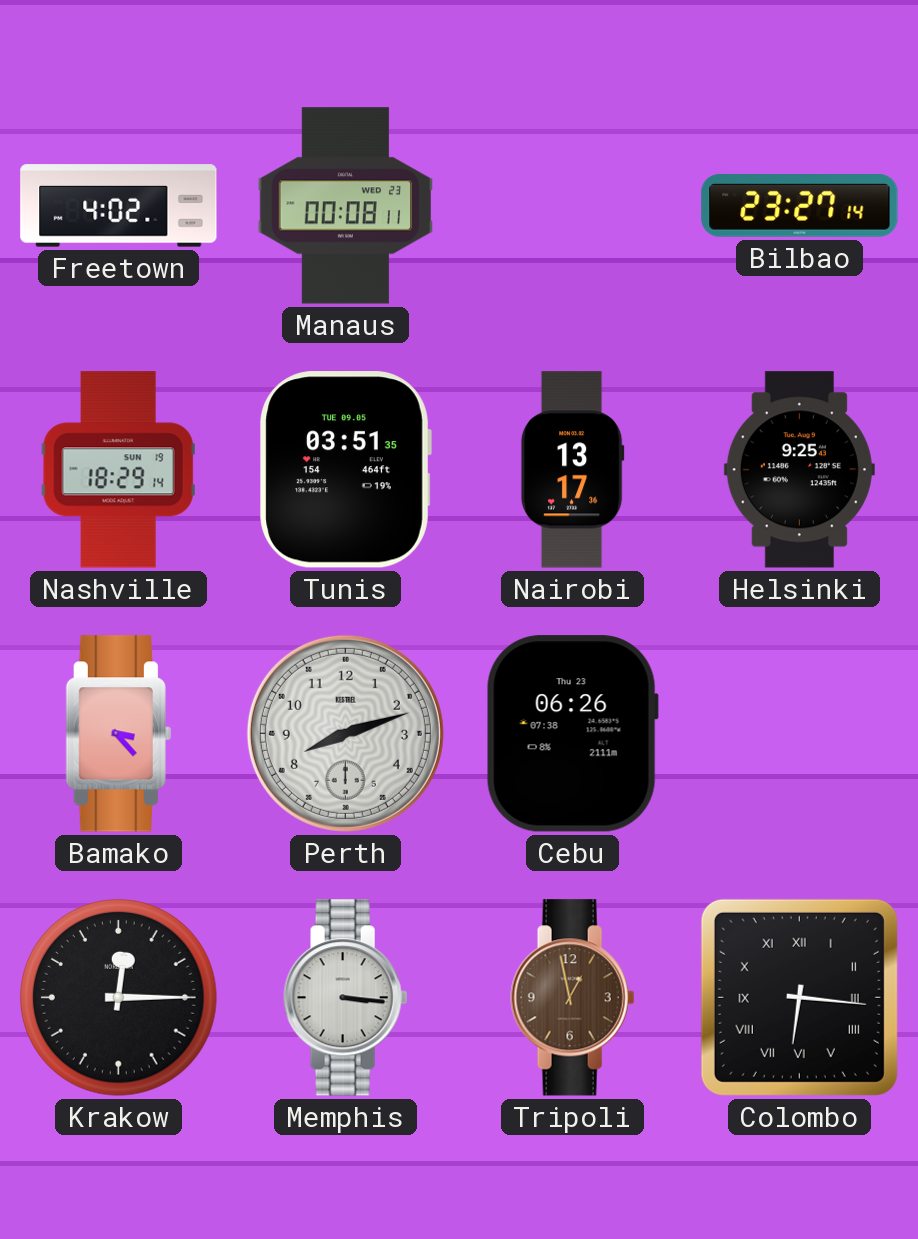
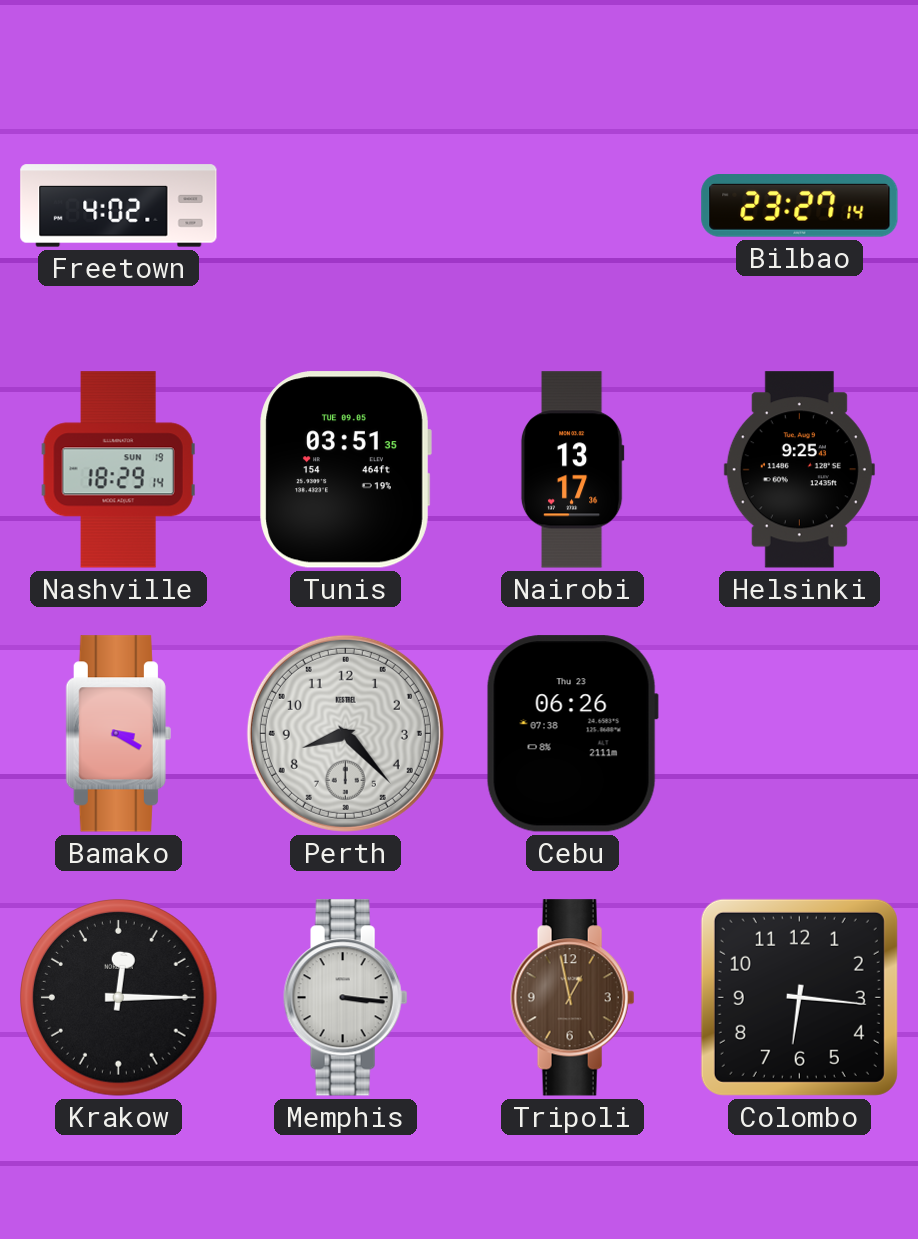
Manaus: 00:08 -> none (346, 206)
Bamako: 3:23 -> 3:20 (118, 734)
Perth: 8:12 -> 8:23 (345, 733)
Colombo numerals: Roman -> Arabic (799, 997)
